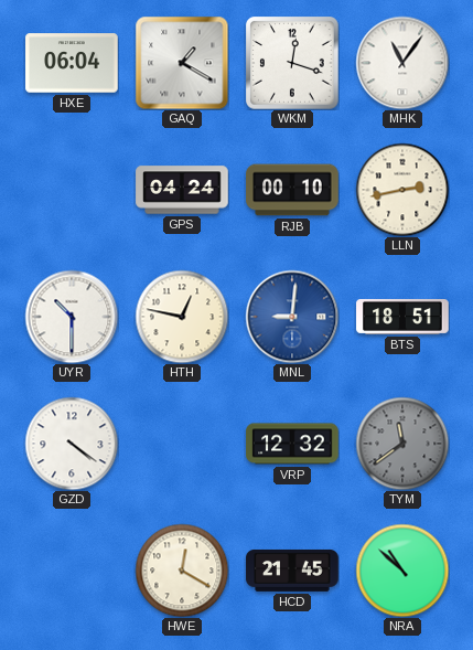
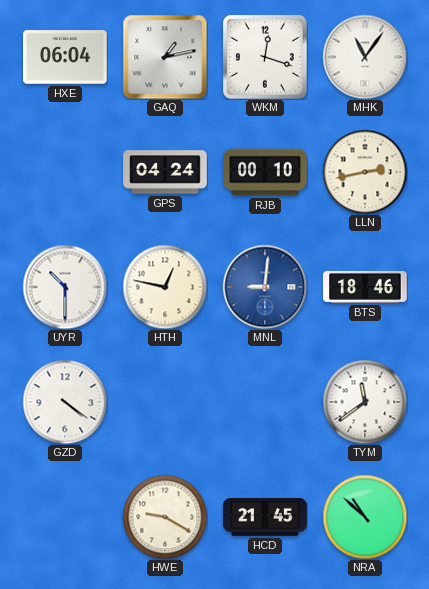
GAQ: 1:20 -> 1:13 (165, 57)
BTS: 18:51 -> 18:46 (365, 287)
VRP: 12:32 -> none (292, 444)
TYM dial: grey -> white (365, 402)
HWE: 12:20 -> 9:20 (165, 517)
